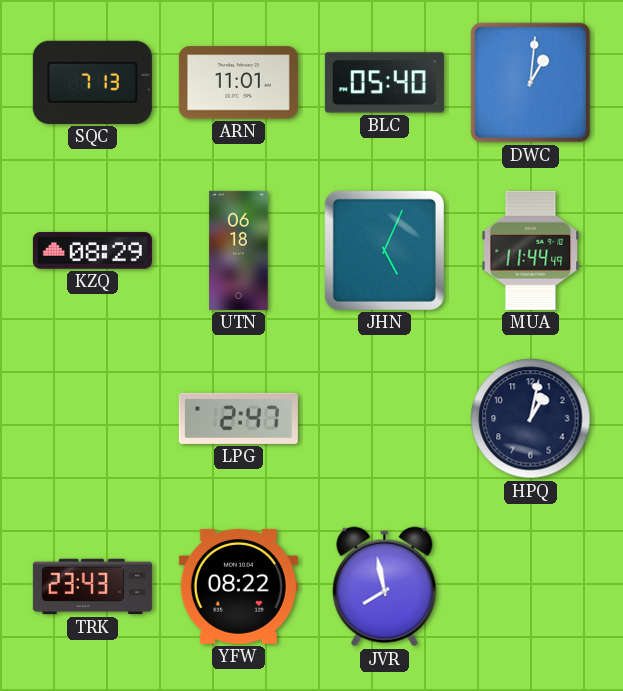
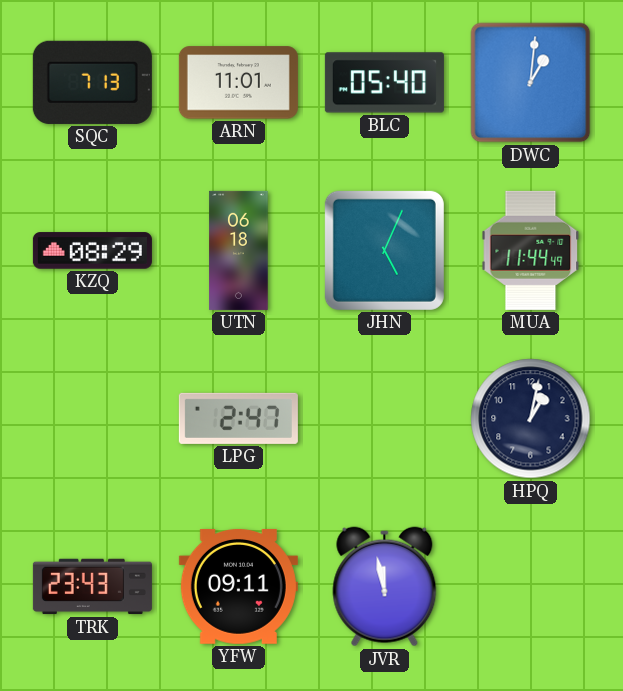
YFW: 08:22 -> 09:11 (238, 586)
JVR: 7:58 -> 11:58 (385, 587)
